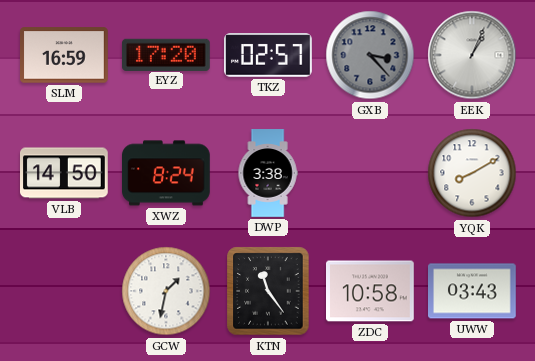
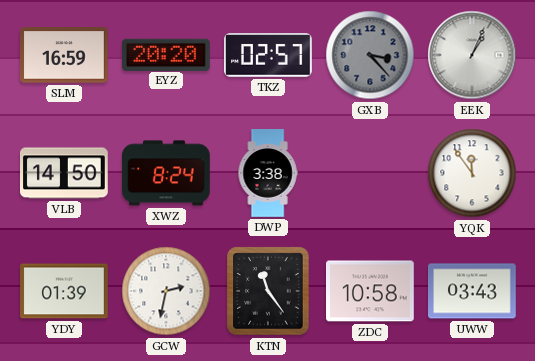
EYZ: 17:20 -> 20:20 (167, 54)
YQK: 8:10 -> 11:54 (472, 173)
YDY: none -> 01:39 (65, 291)
GCW: 1:32 -> 2:32 (166, 291)
